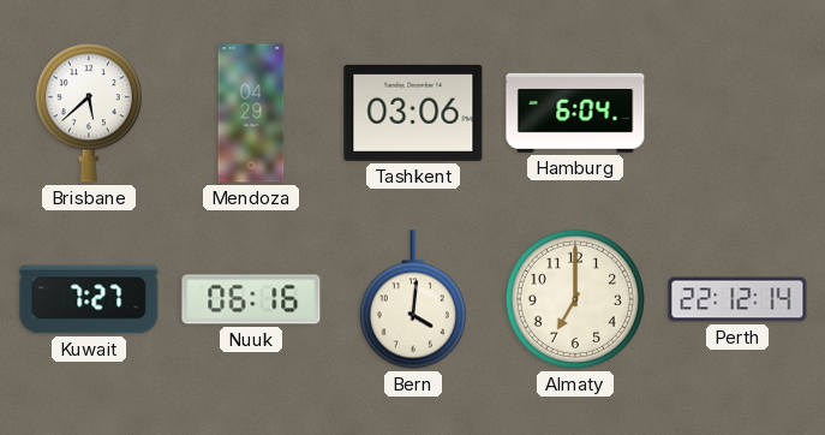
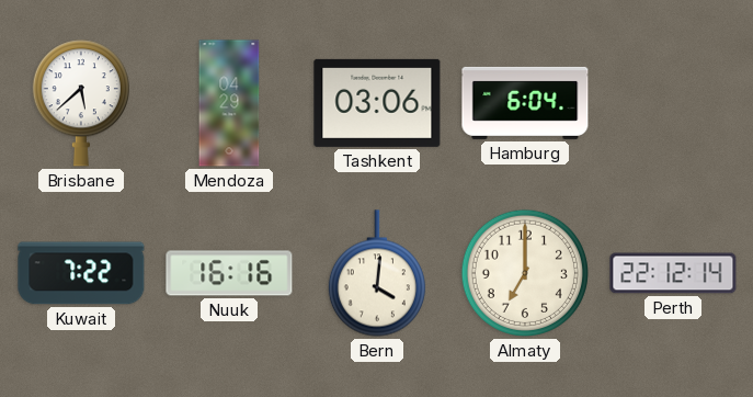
Kuwait: 7:27 -> 7:22 (81, 273)
Nuuk: 06:16 -> 16:16 (229, 273)
